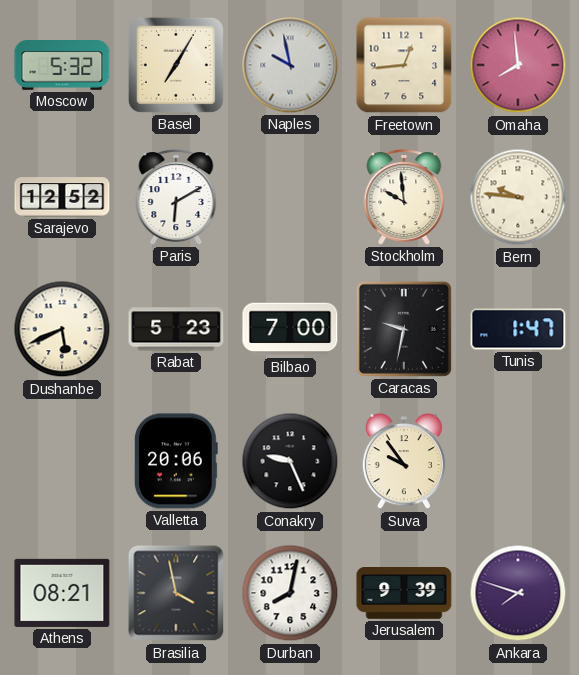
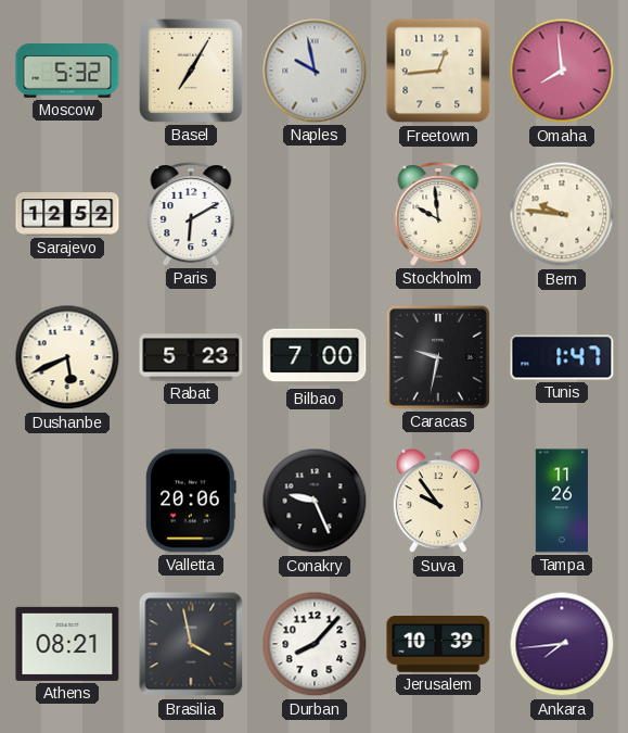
Tampa: none -> 11:26 (561, 501)
Durban: 8:02 -> 8:07 (315, 644)
Jerusalem: 9:39 -> 10:39 (438, 645)
Ankara: 7:48 -> 7:44 (562, 644)
